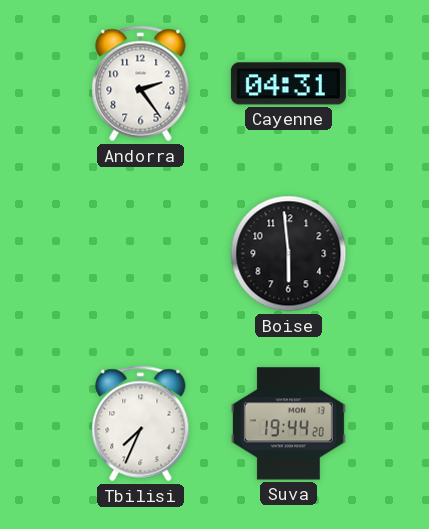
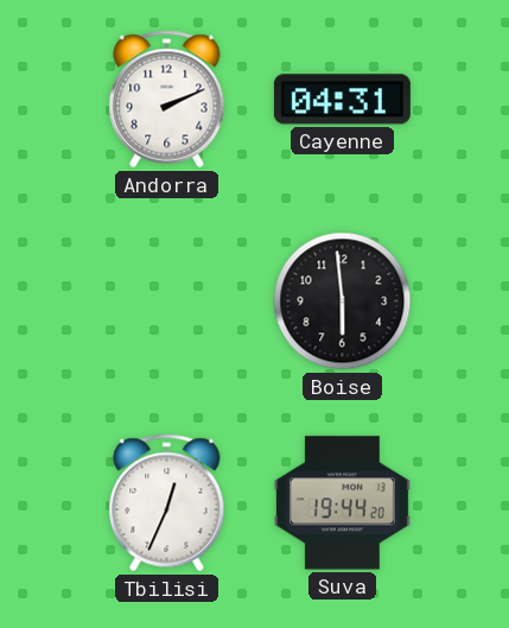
Andorra: 2:24 -> 2:11 (167, 100)
Tbilisi: 7:34 -> 12:34 (167, 503)
